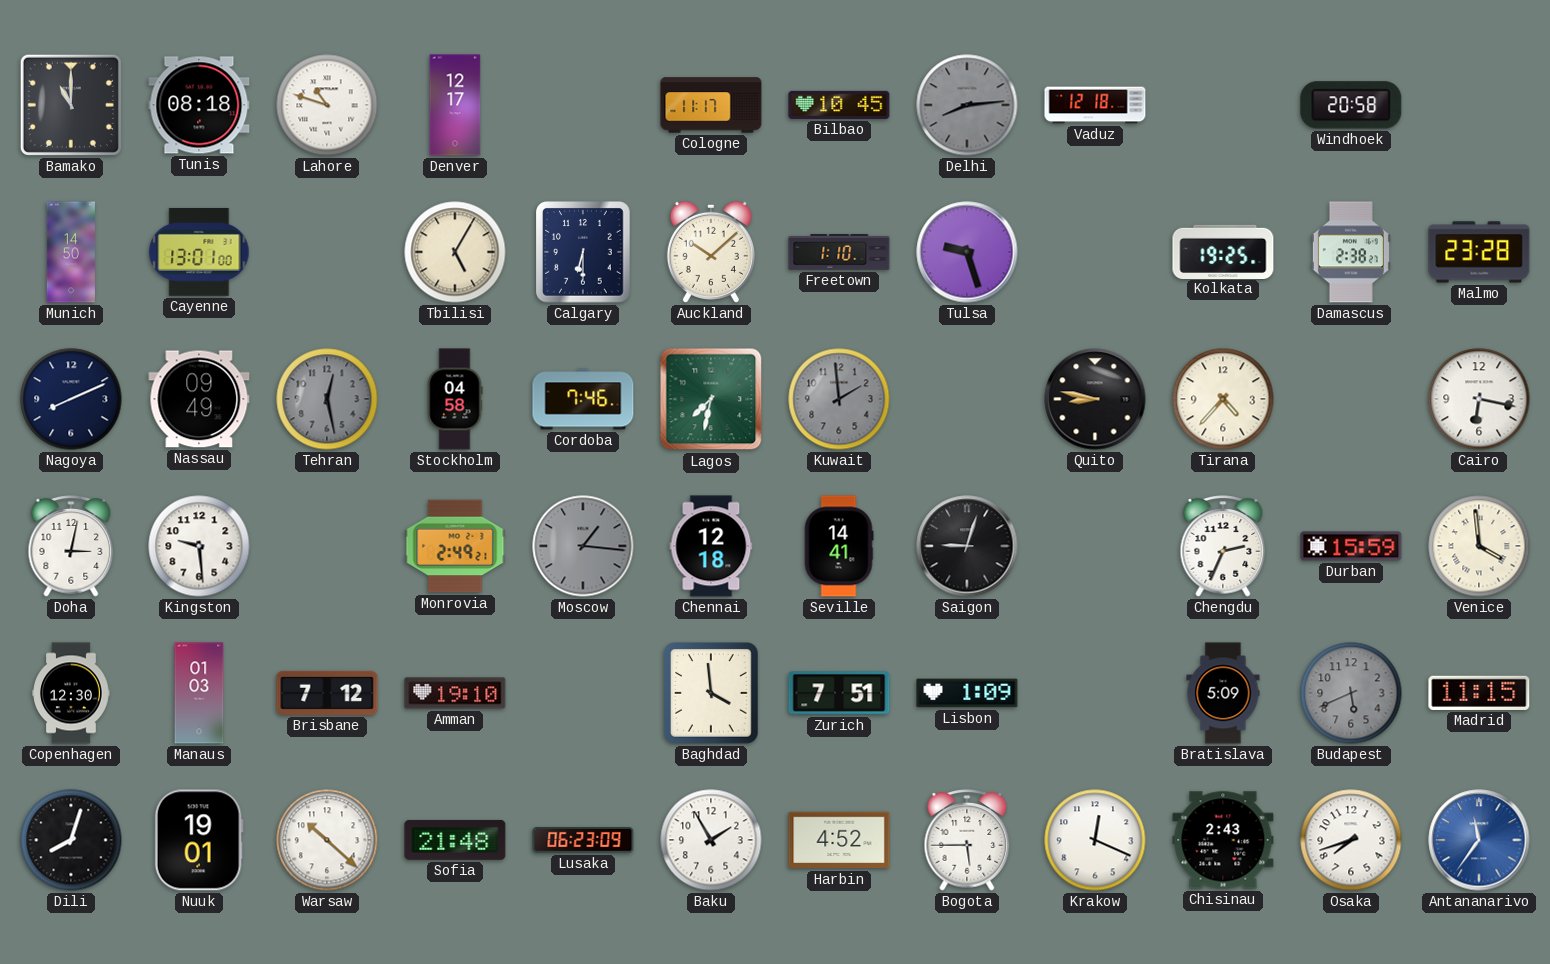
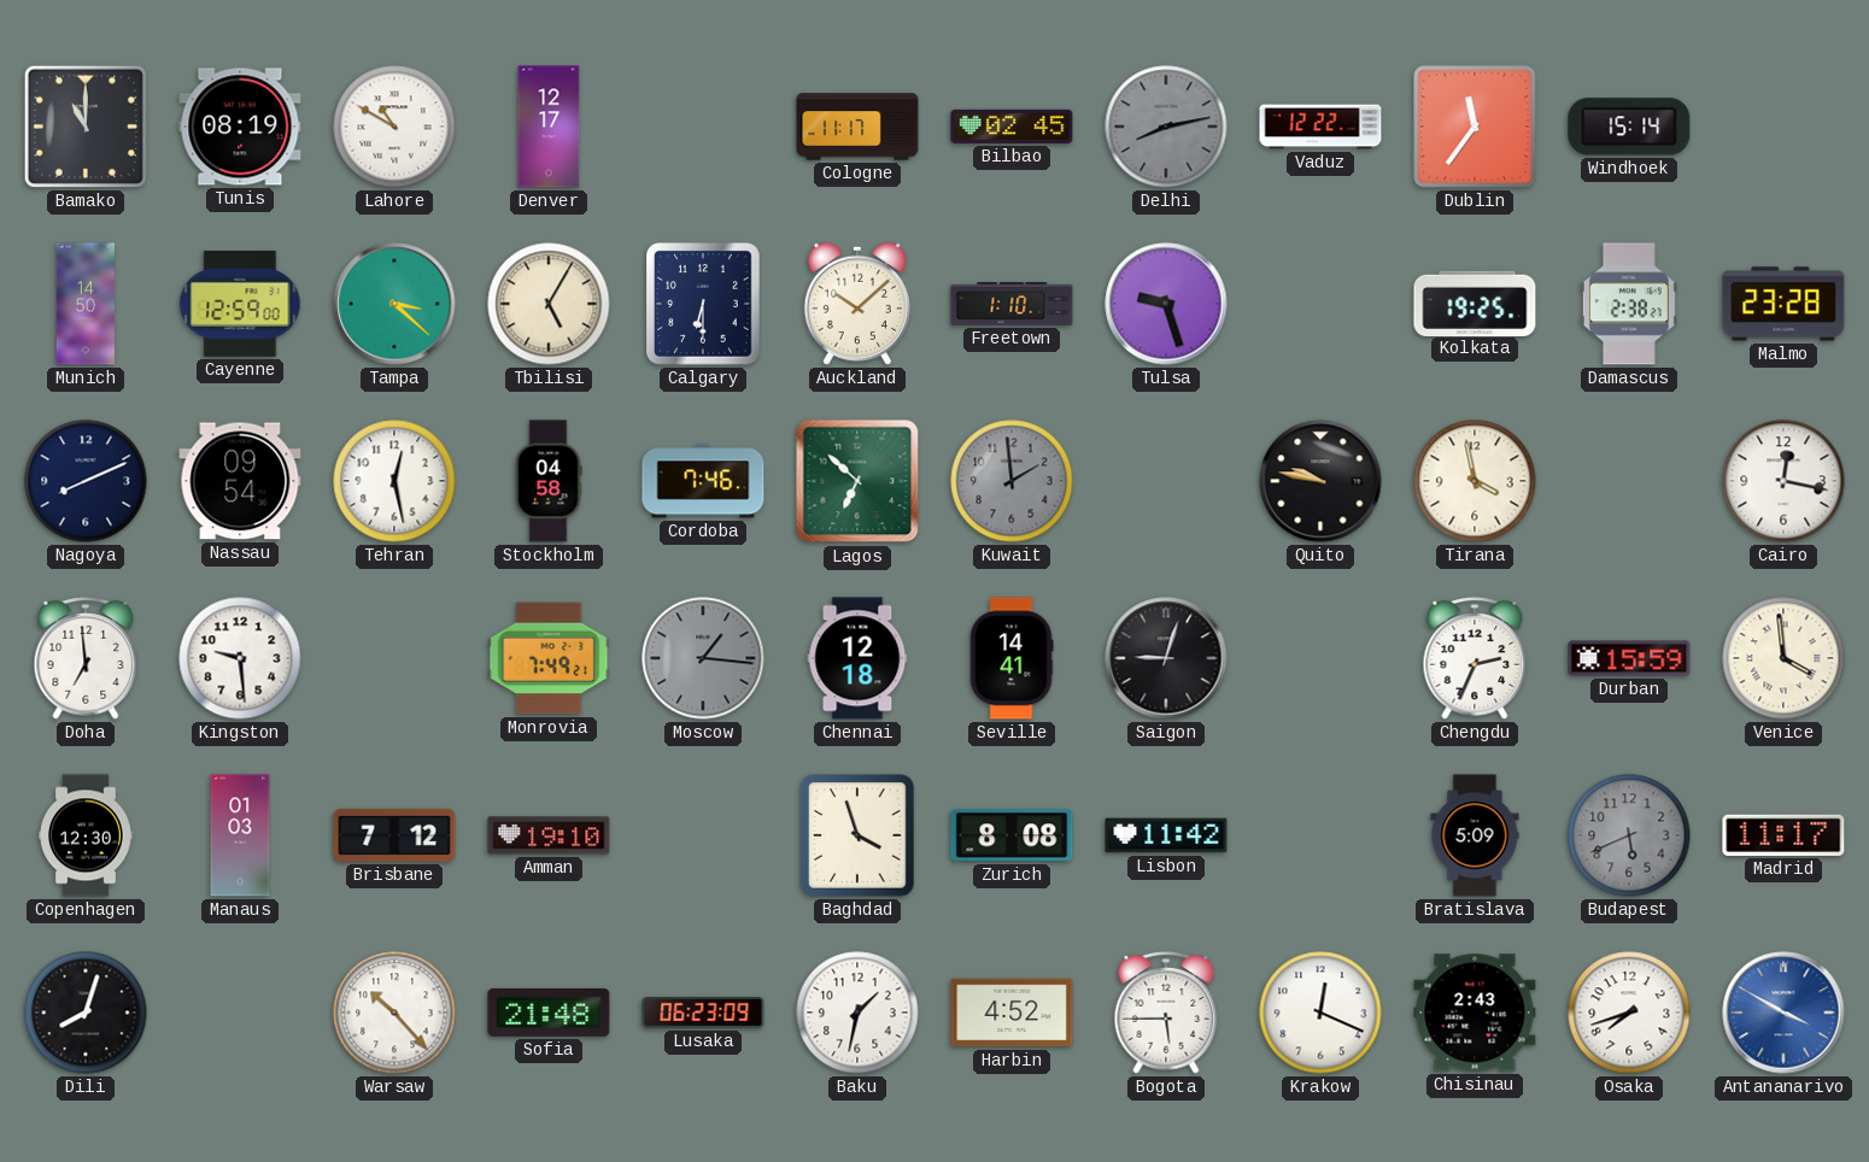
Tunis: 08:18 -> 08:19 (240, 127)
Lahore: 10:48 -> 10:50 (394, 127)
Bilbao: 10:45 -> 02:45 (1012, 127)
Delhi: 8:14 -> 8:13 (1166, 127)
Vaduz: 12:18 -> 12:22 (1320, 127)
Dublin: none -> 11:36 (1475, 127)
Windhoek: 20:58 -> 15:14 (1629, 127)
Cayenne: 13:01 -> 12:59 (240, 304)
Tampa: none -> 3:22 (394, 304)
Nassau: 09:49 -> 09:54 (240, 481)
Tehran dial: grey -> white (394, 481)
Lagos: 7:32 -> 6:52 (857, 481)
Quito: 8:47 -> 9:47 (1320, 481)
Tirana: 4:37 -> 3:58 (1475, 481)
Cairo: 6:17 -> 12:17 (1783, 481)
Doha: 3:02 -> 6:59 (86, 658)
Monrovia: 2:49 -> 7:49 (549, 658)
Baghdad: 3:59 -> 3:57 (857, 835)
Zurich: 7:51 -> 8:08 (1012, 835)
Lisbon: 1:09 -> 11:42 (1166, 835)
Madrid: 11:15 -> 11:17 (1783, 835)
Nuuk: 19:01 -> none (199, 840)
Warsaw: 10:22 -> 10:23 (394, 1013)
Baku: 1:55 -> 1:32 (857, 1013)
Antananarivo: 11:36 -> 3:50 (1783, 1013)
